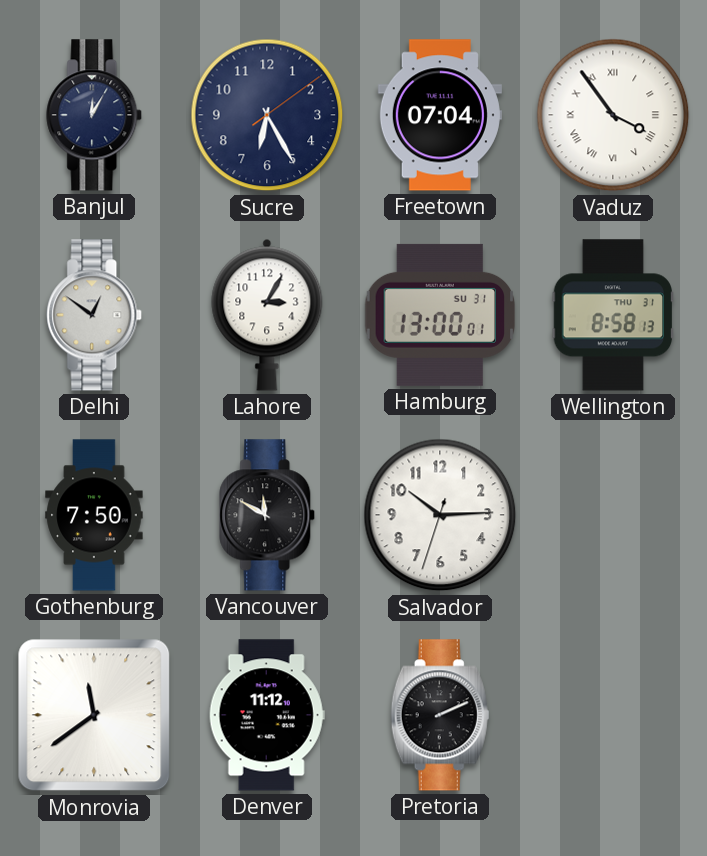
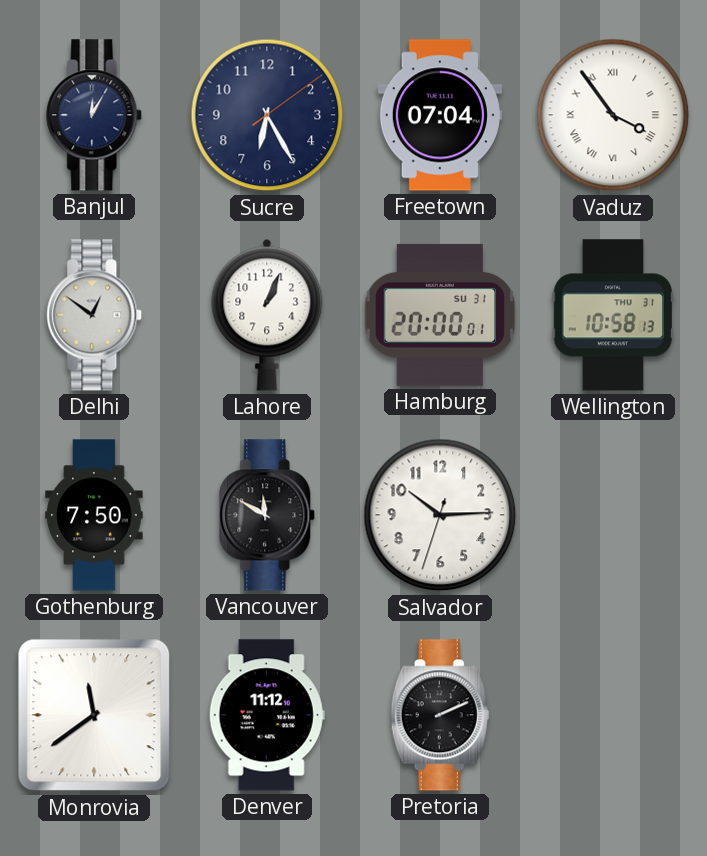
Lahore: 3:05 -> 1:04 (267, 315)
Hamburg: 13:00 -> 20:00 (440, 315)
Wellington: 8:58 -> 10:58 (613, 315)
